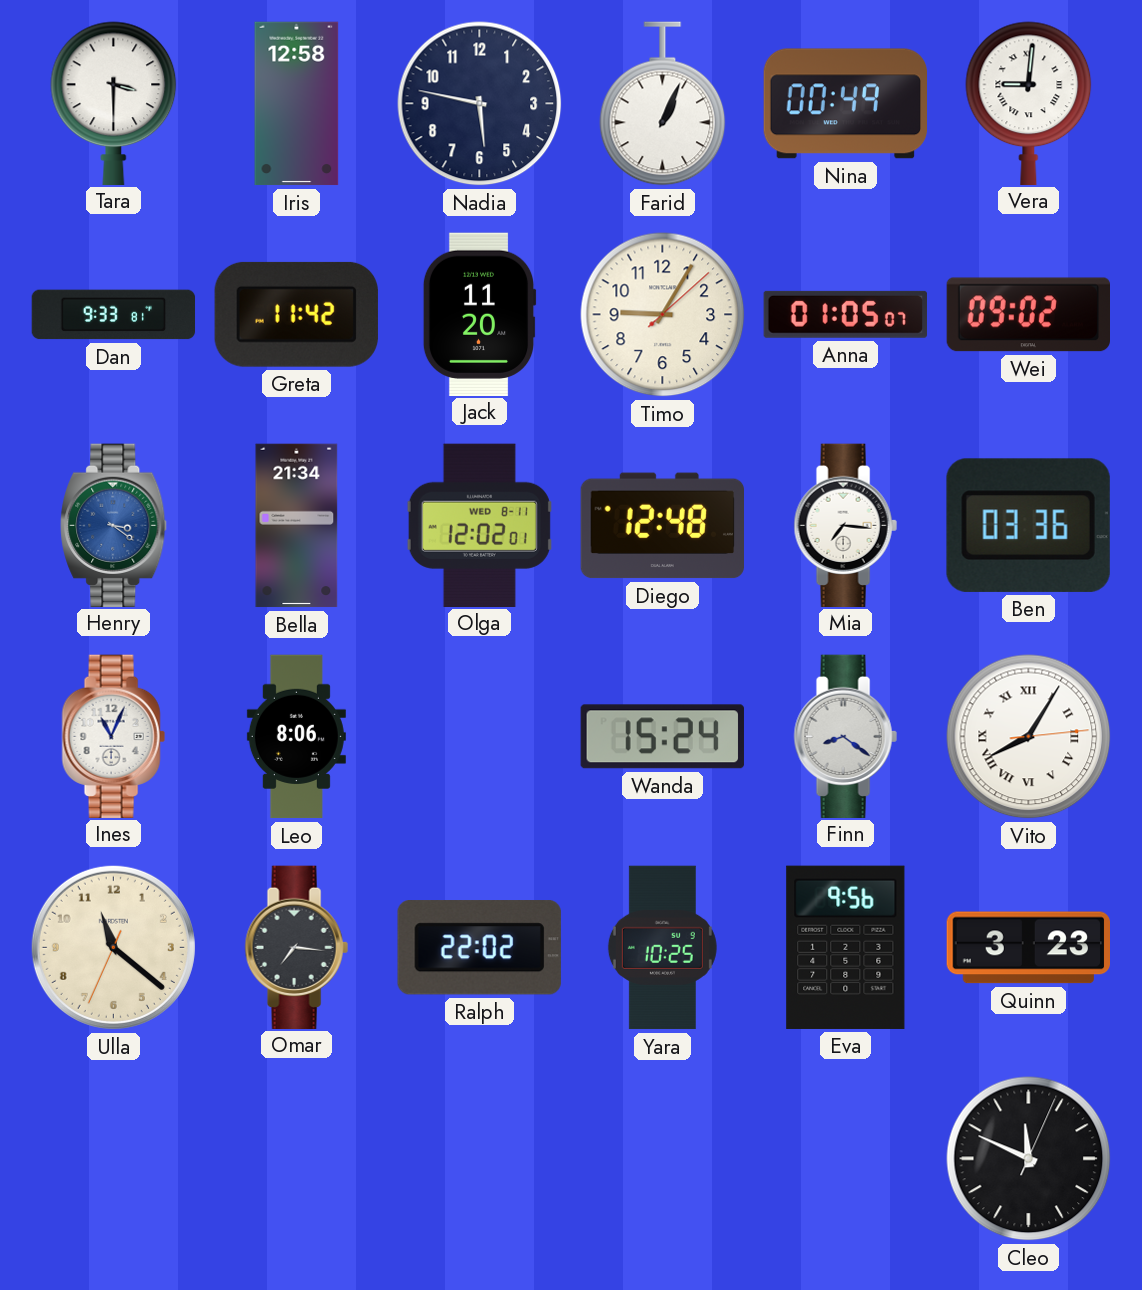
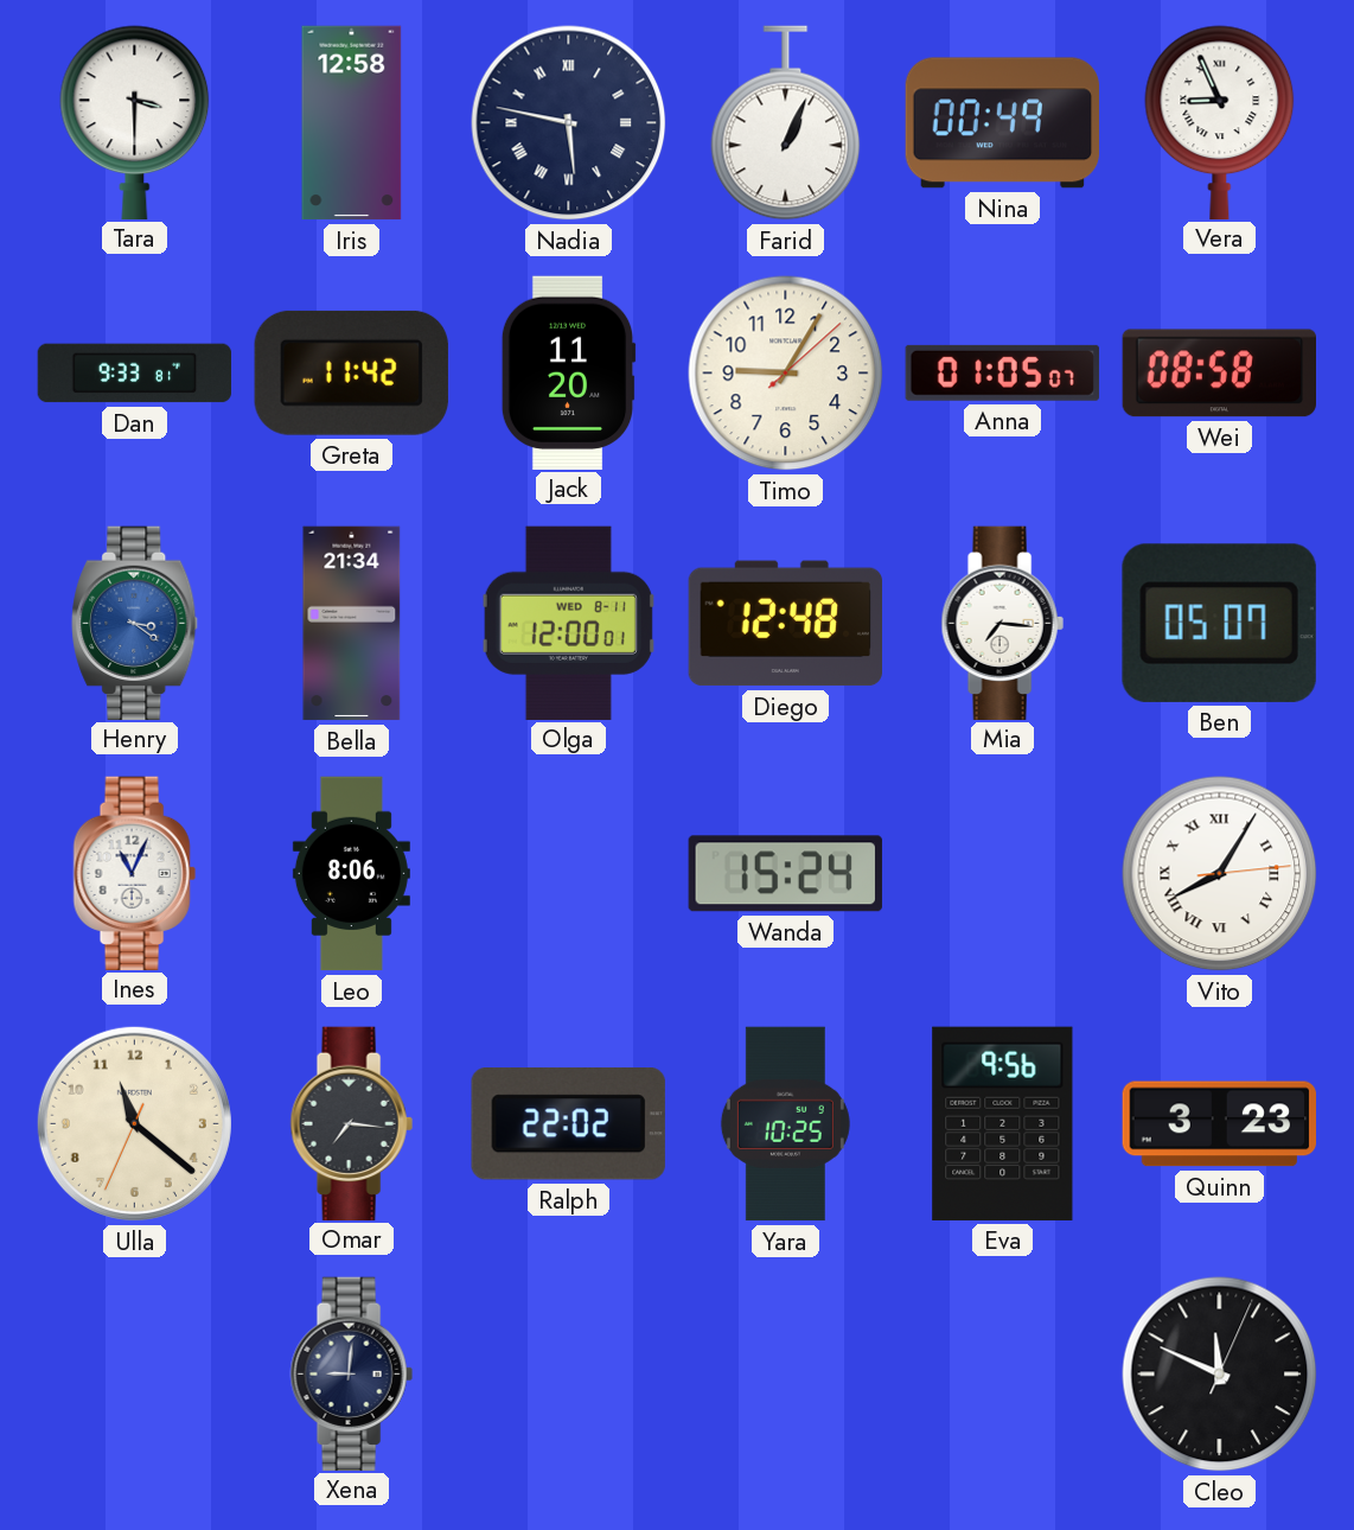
Nadia numerals: Arabic -> Roman (569, 123)
Vera: 9:01 -> 8:56 (1220, 122)
Wei: 09:02 -> 08:58 (1219, 374)
Olga: 12:02 -> 12:00 (568, 623)
Ben: 03:36 -> 05:07 (1219, 623)
Finn: 8:21 -> none (845, 736)
Xena: none -> 9:01 (351, 1373)
